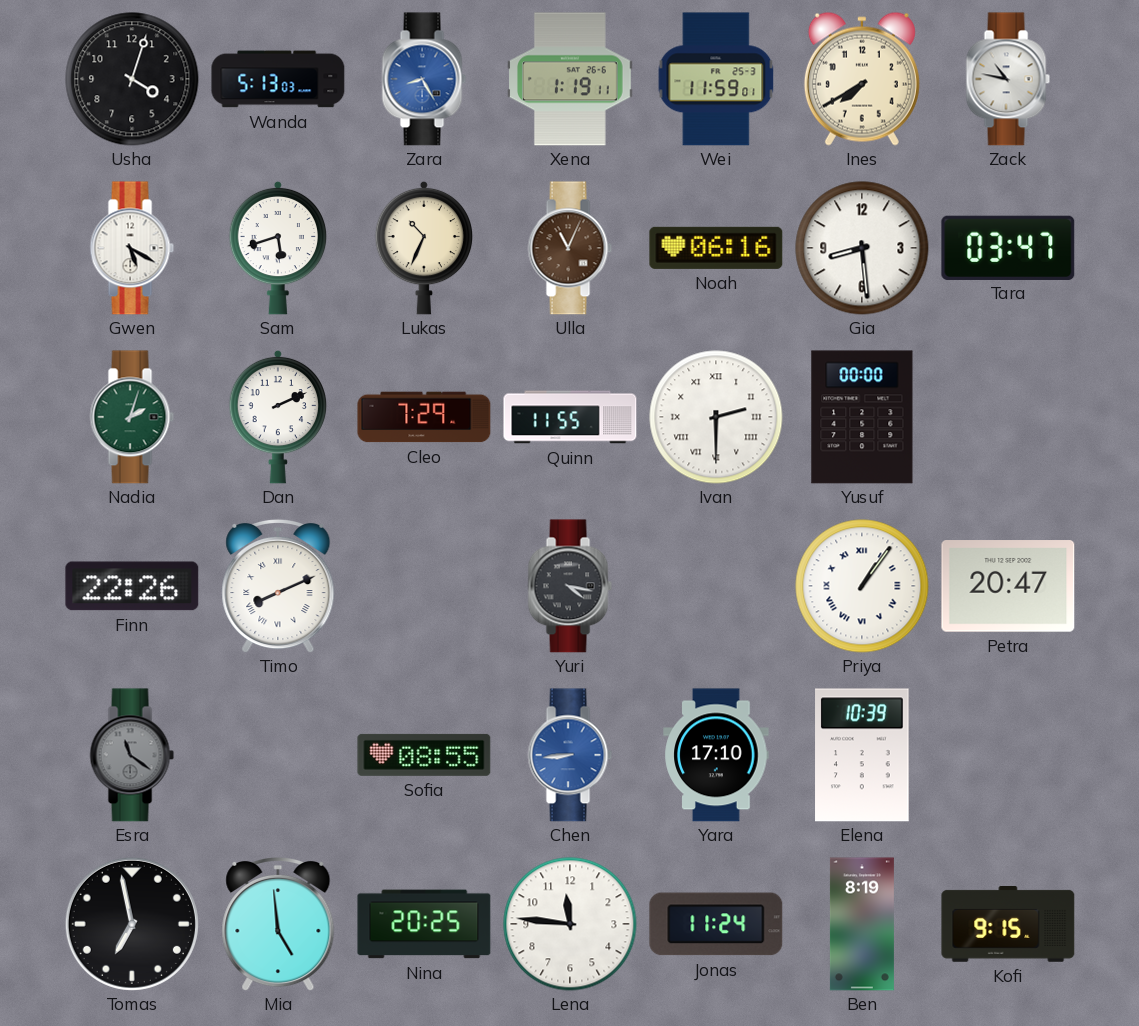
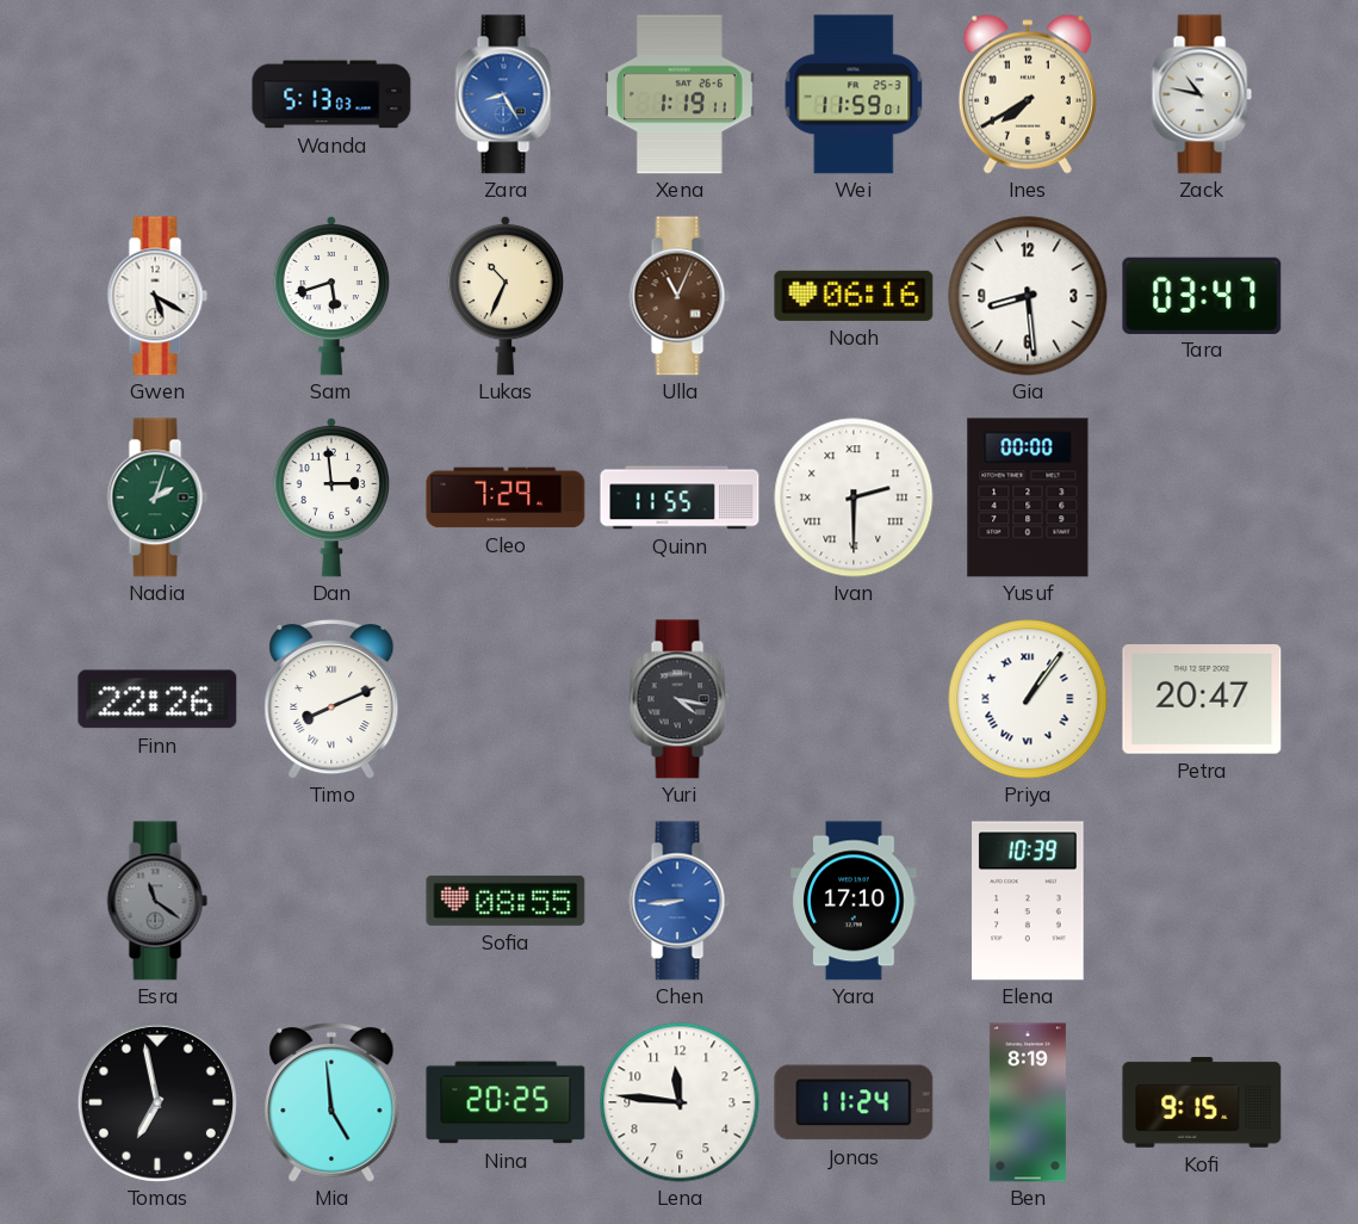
Usha: 4:03 -> none (132, 79)
Dan: 2:11 -> 2:59 (331, 497)
